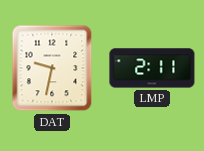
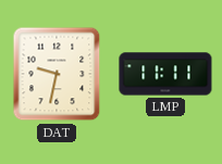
LMP: 2:11 -> 11:11 (165, 74)
